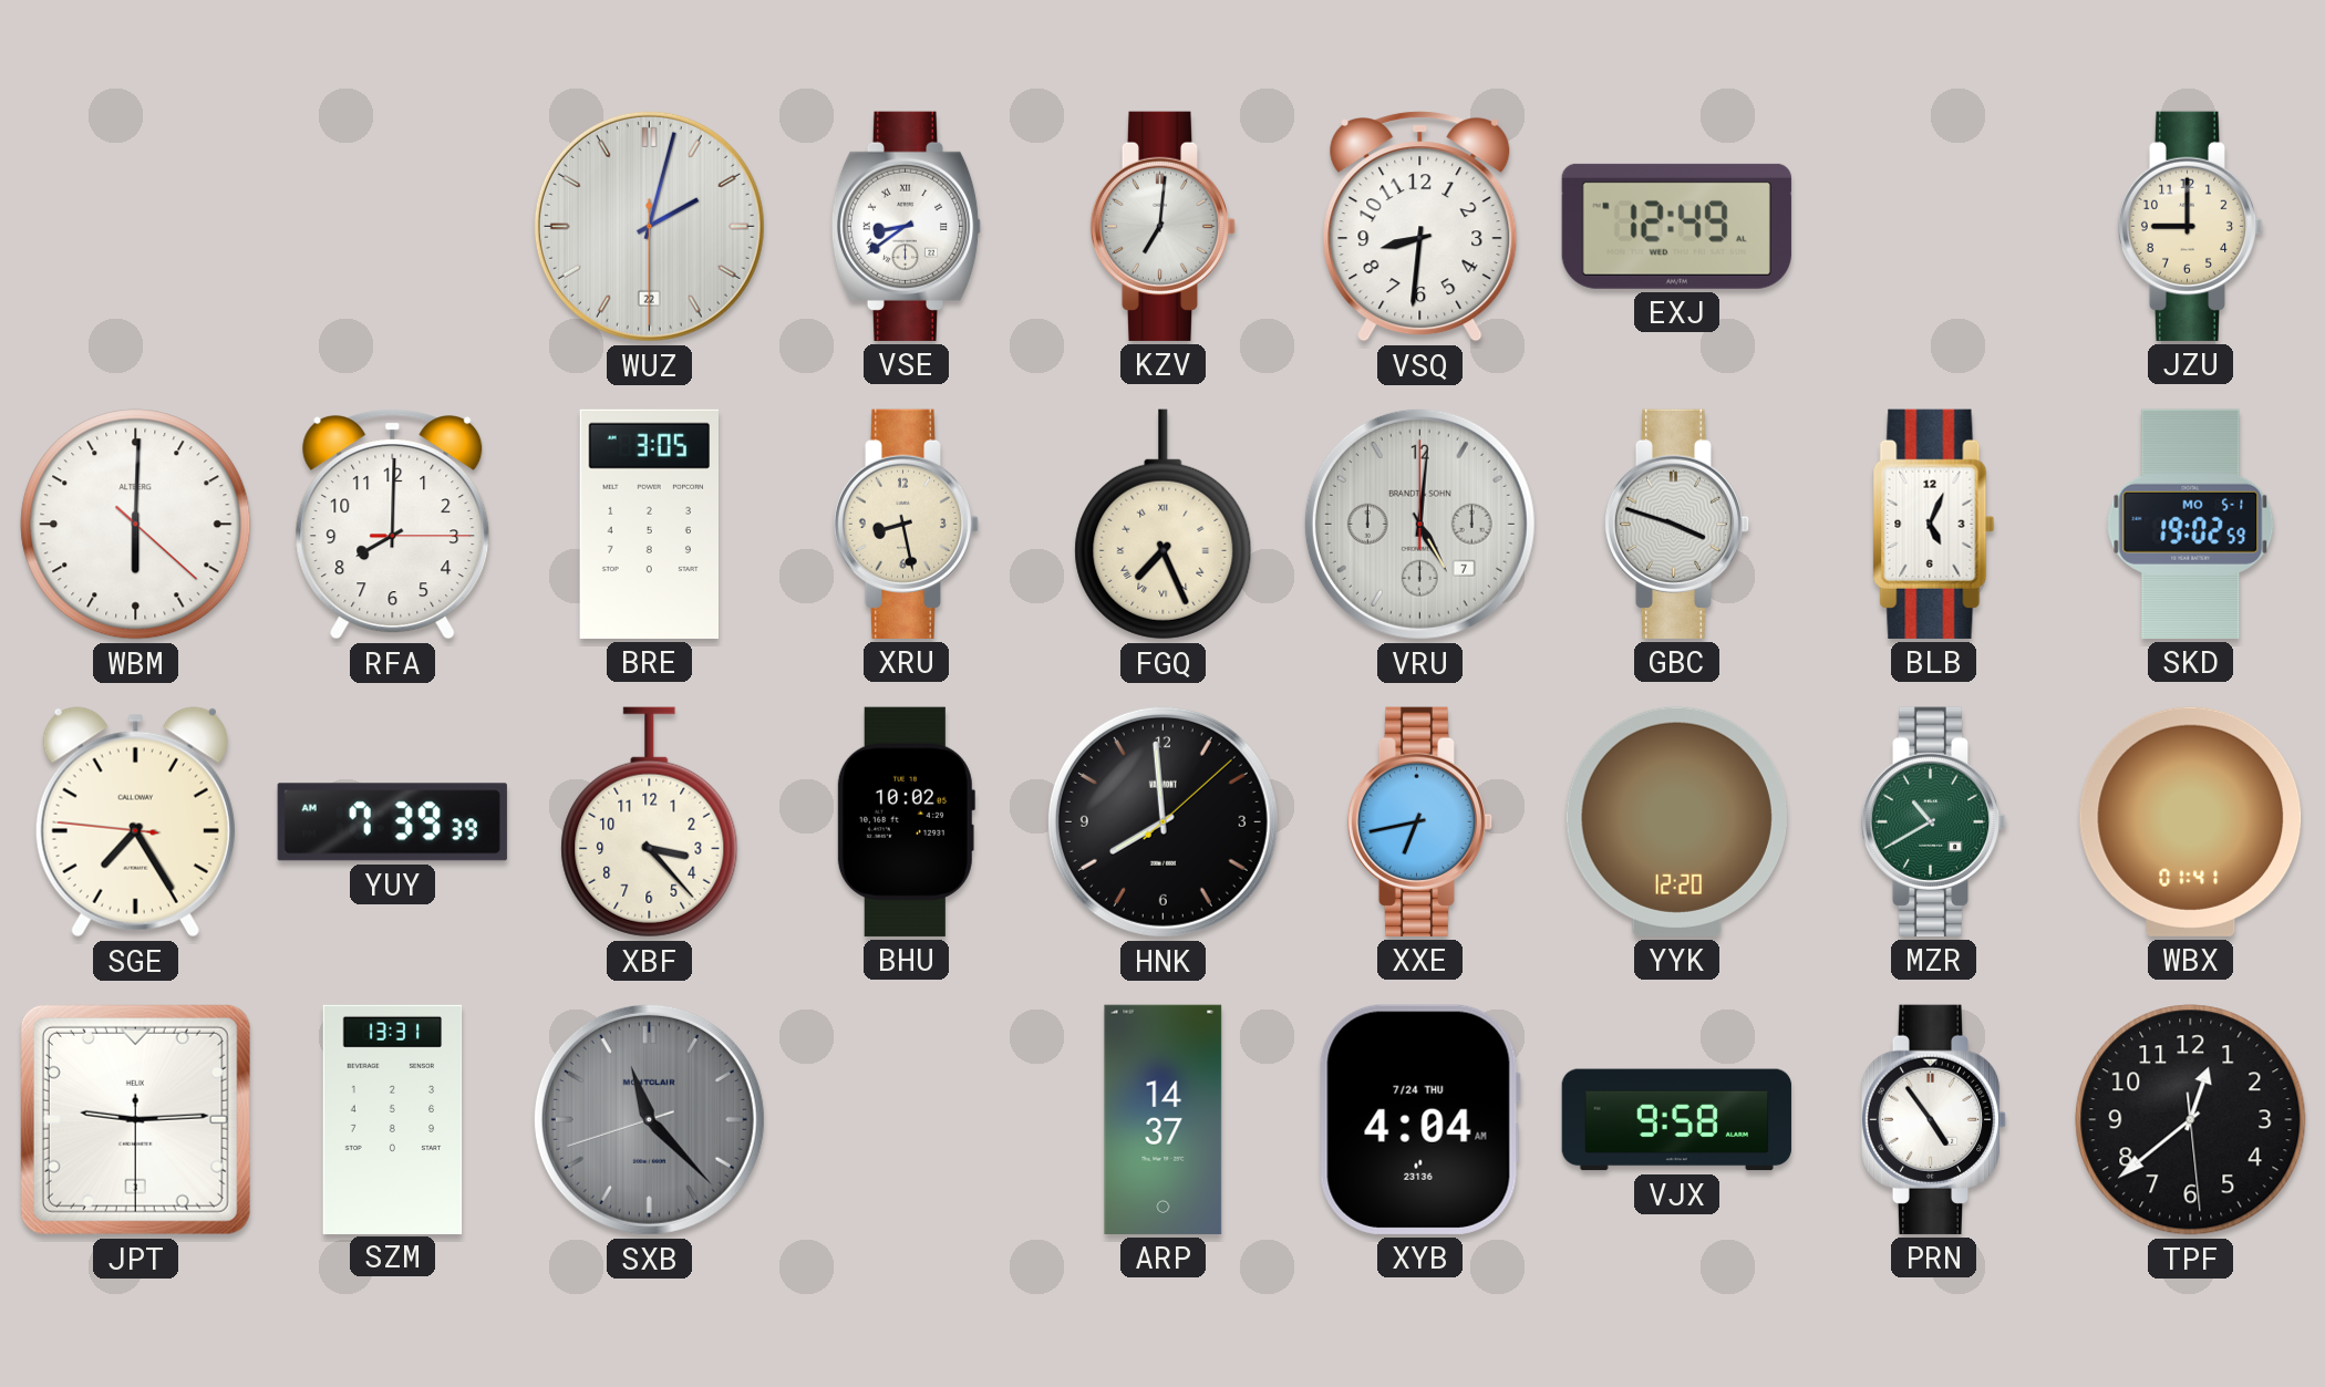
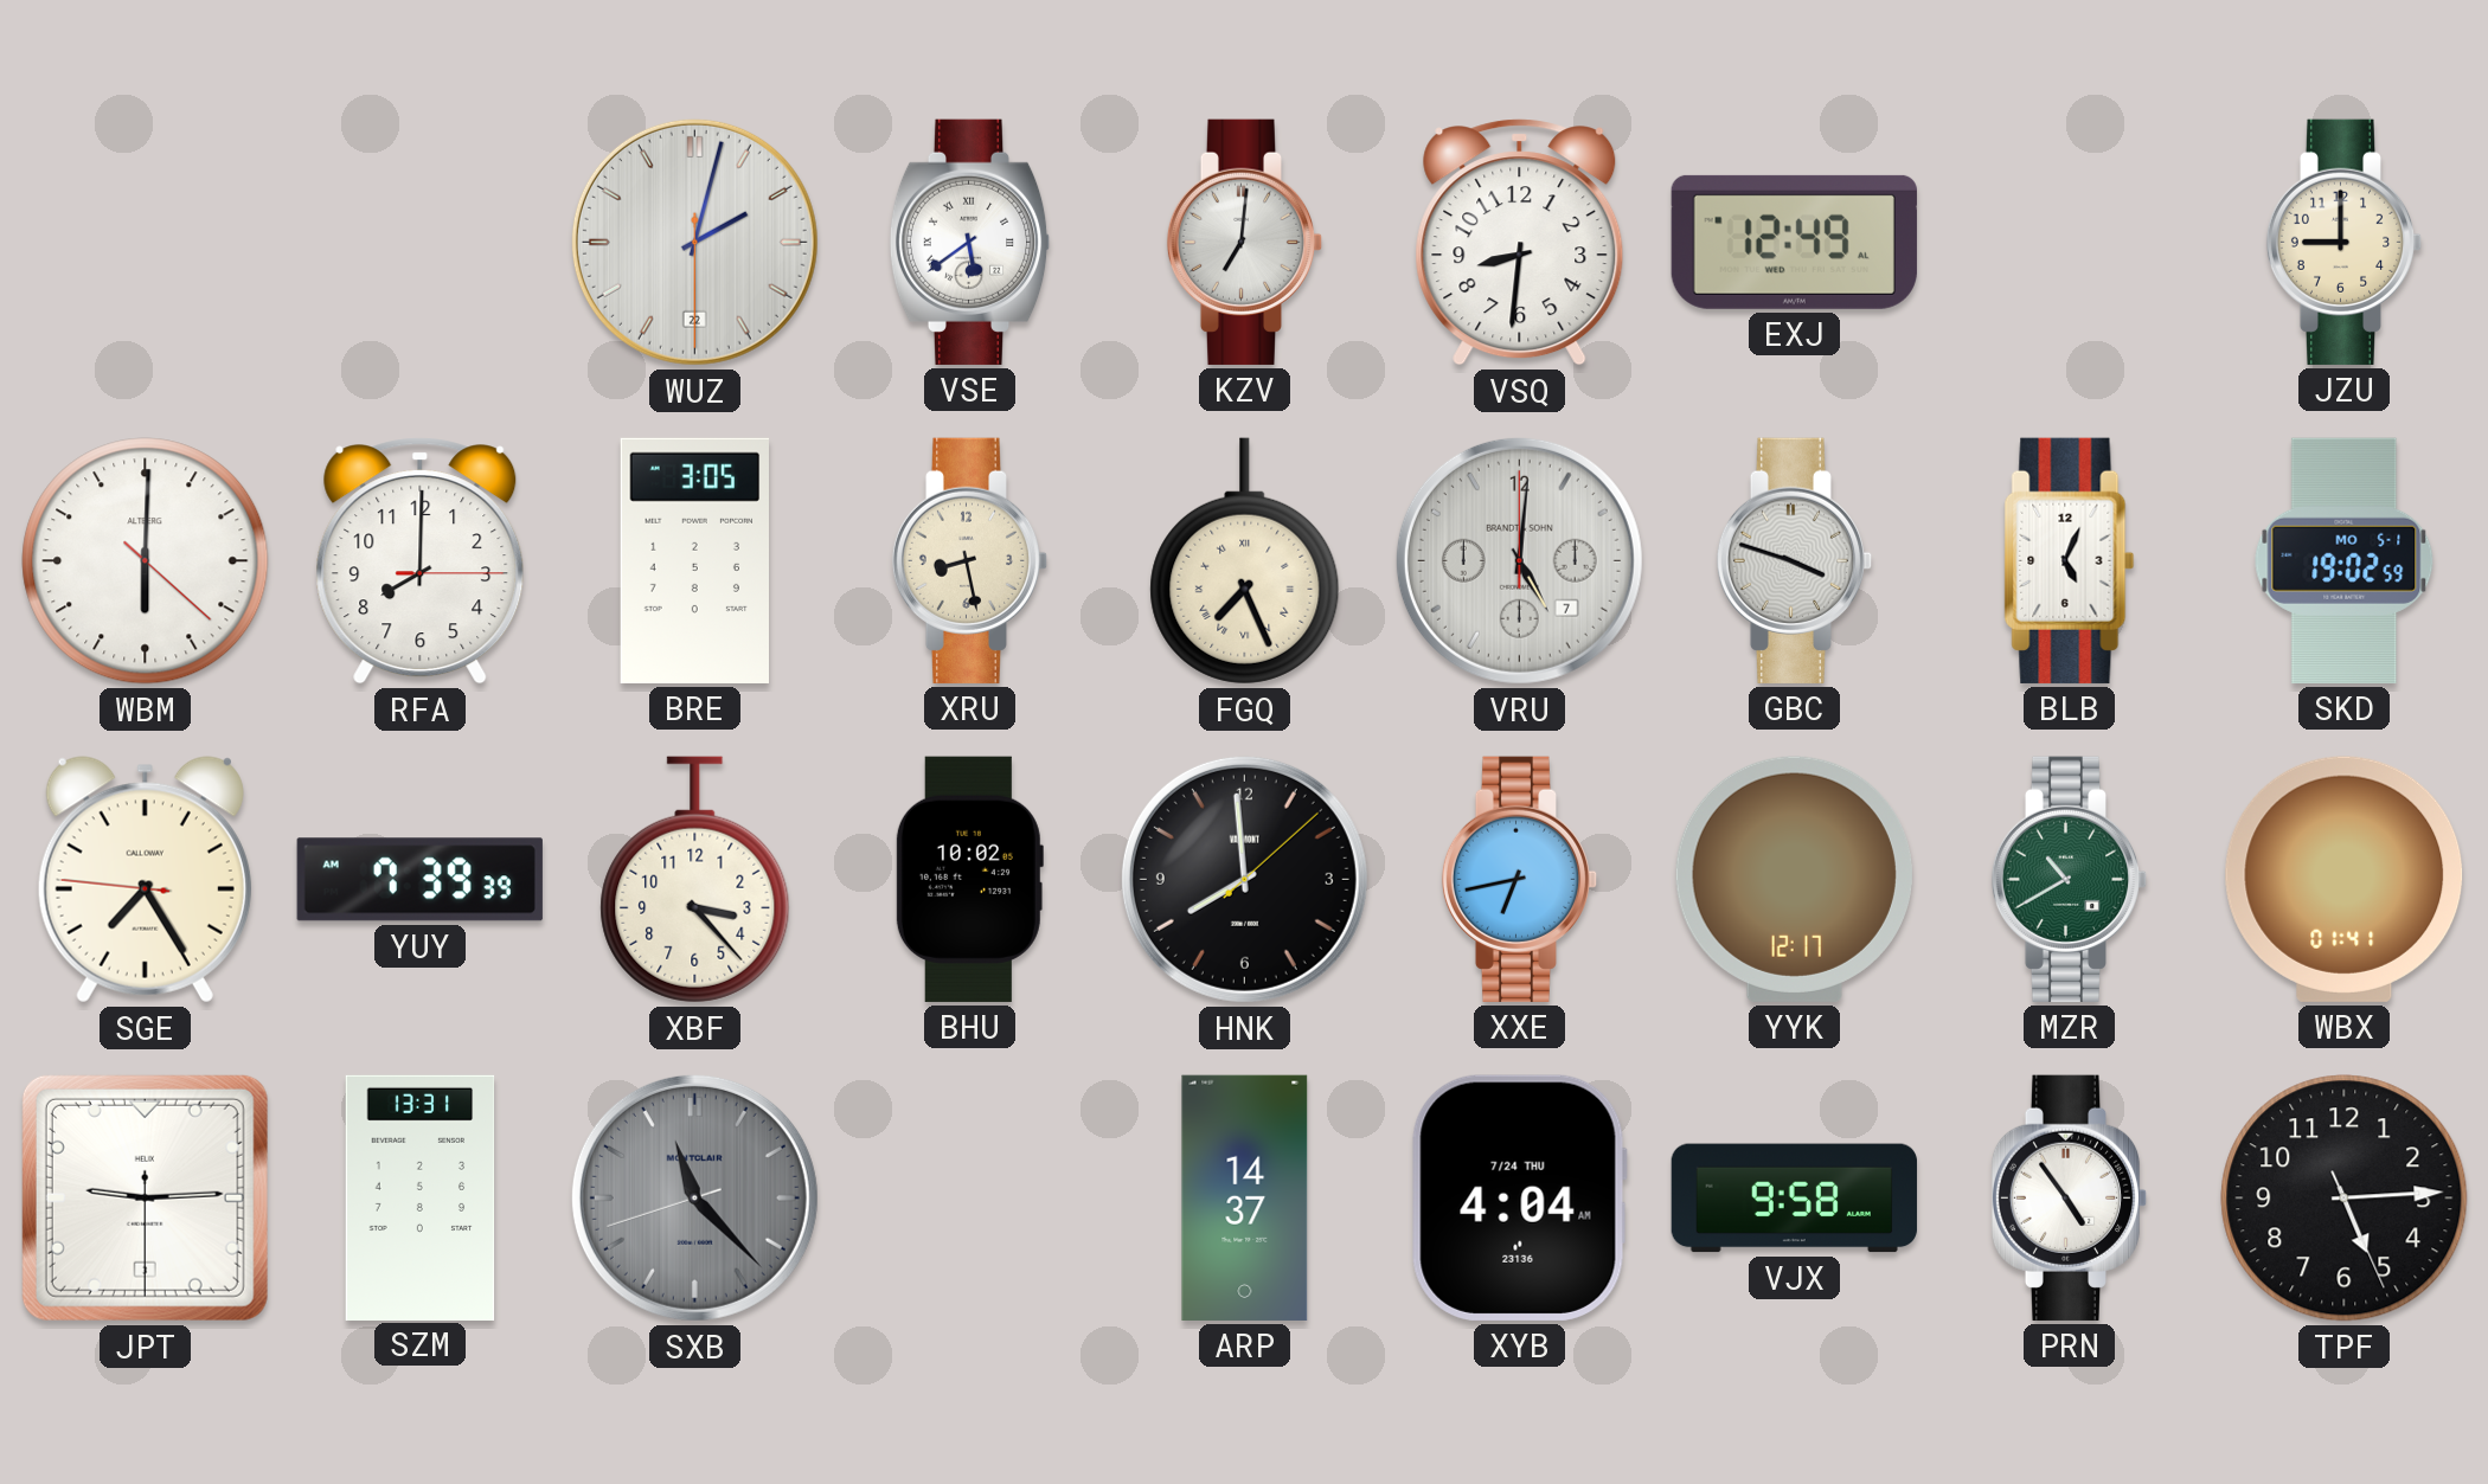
VSE: 8:39 -> 5:39 (970, 242)
YYK: 12:20 -> 12:17 (1794, 879)
TPF: 12:38 -> 5:14 (2345, 1199)
